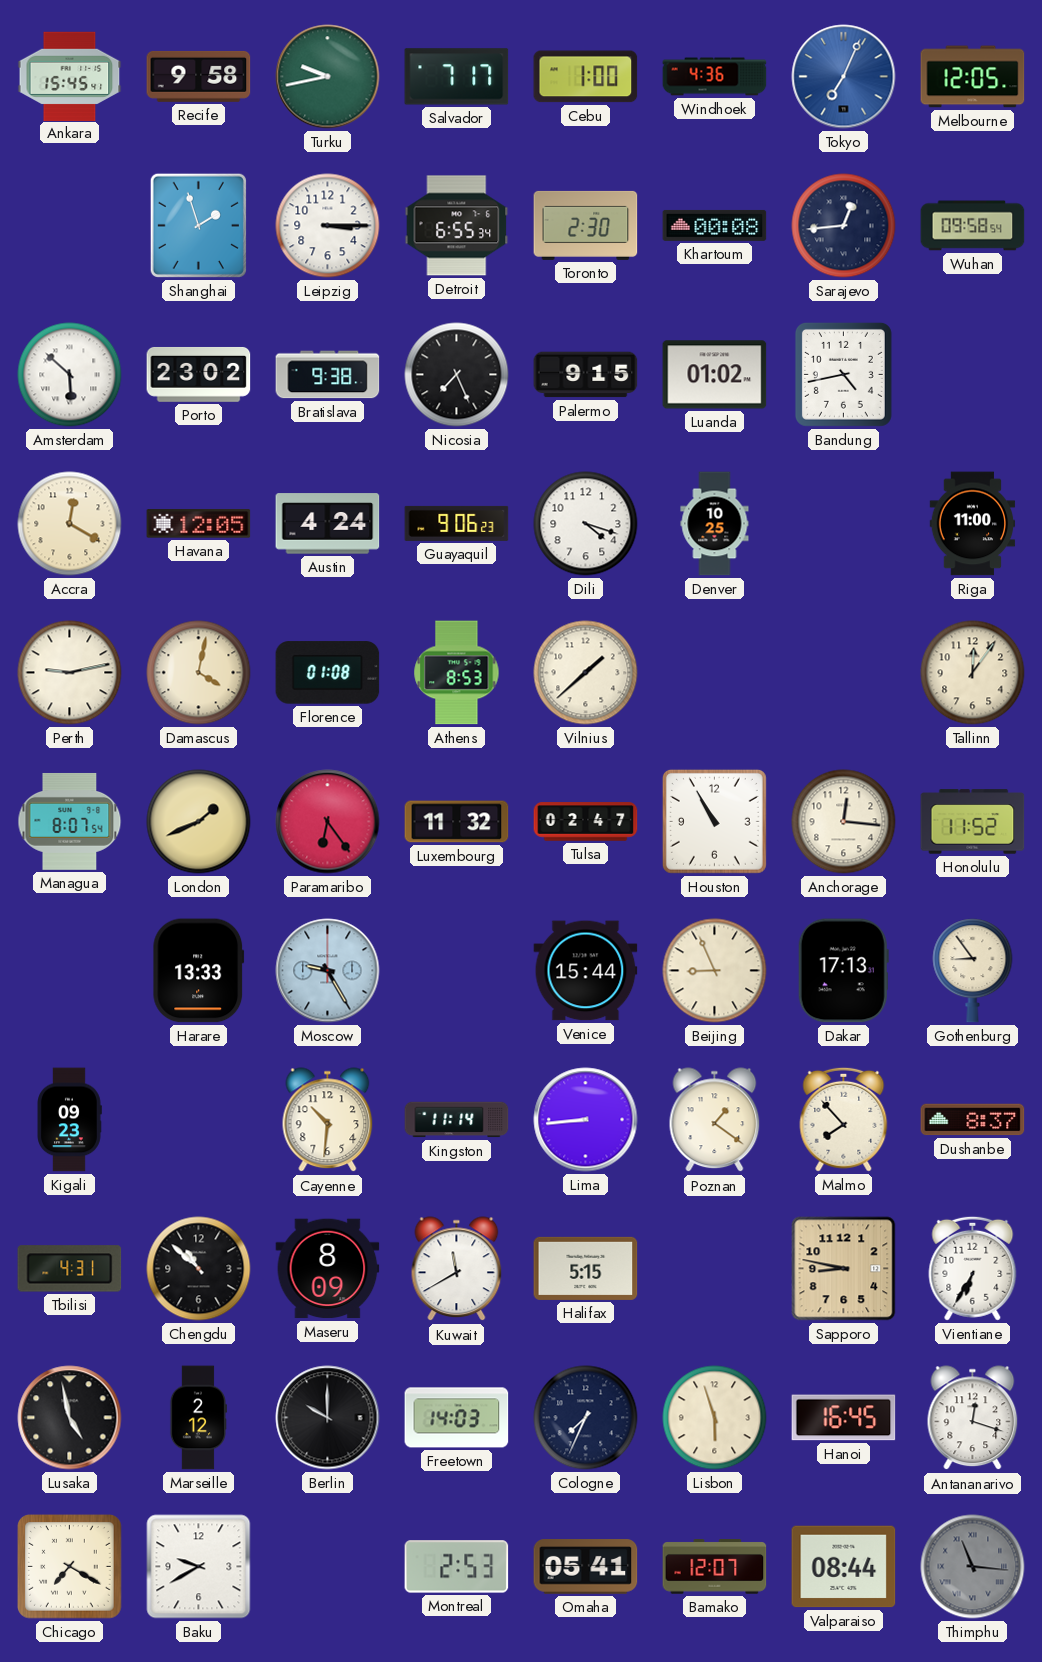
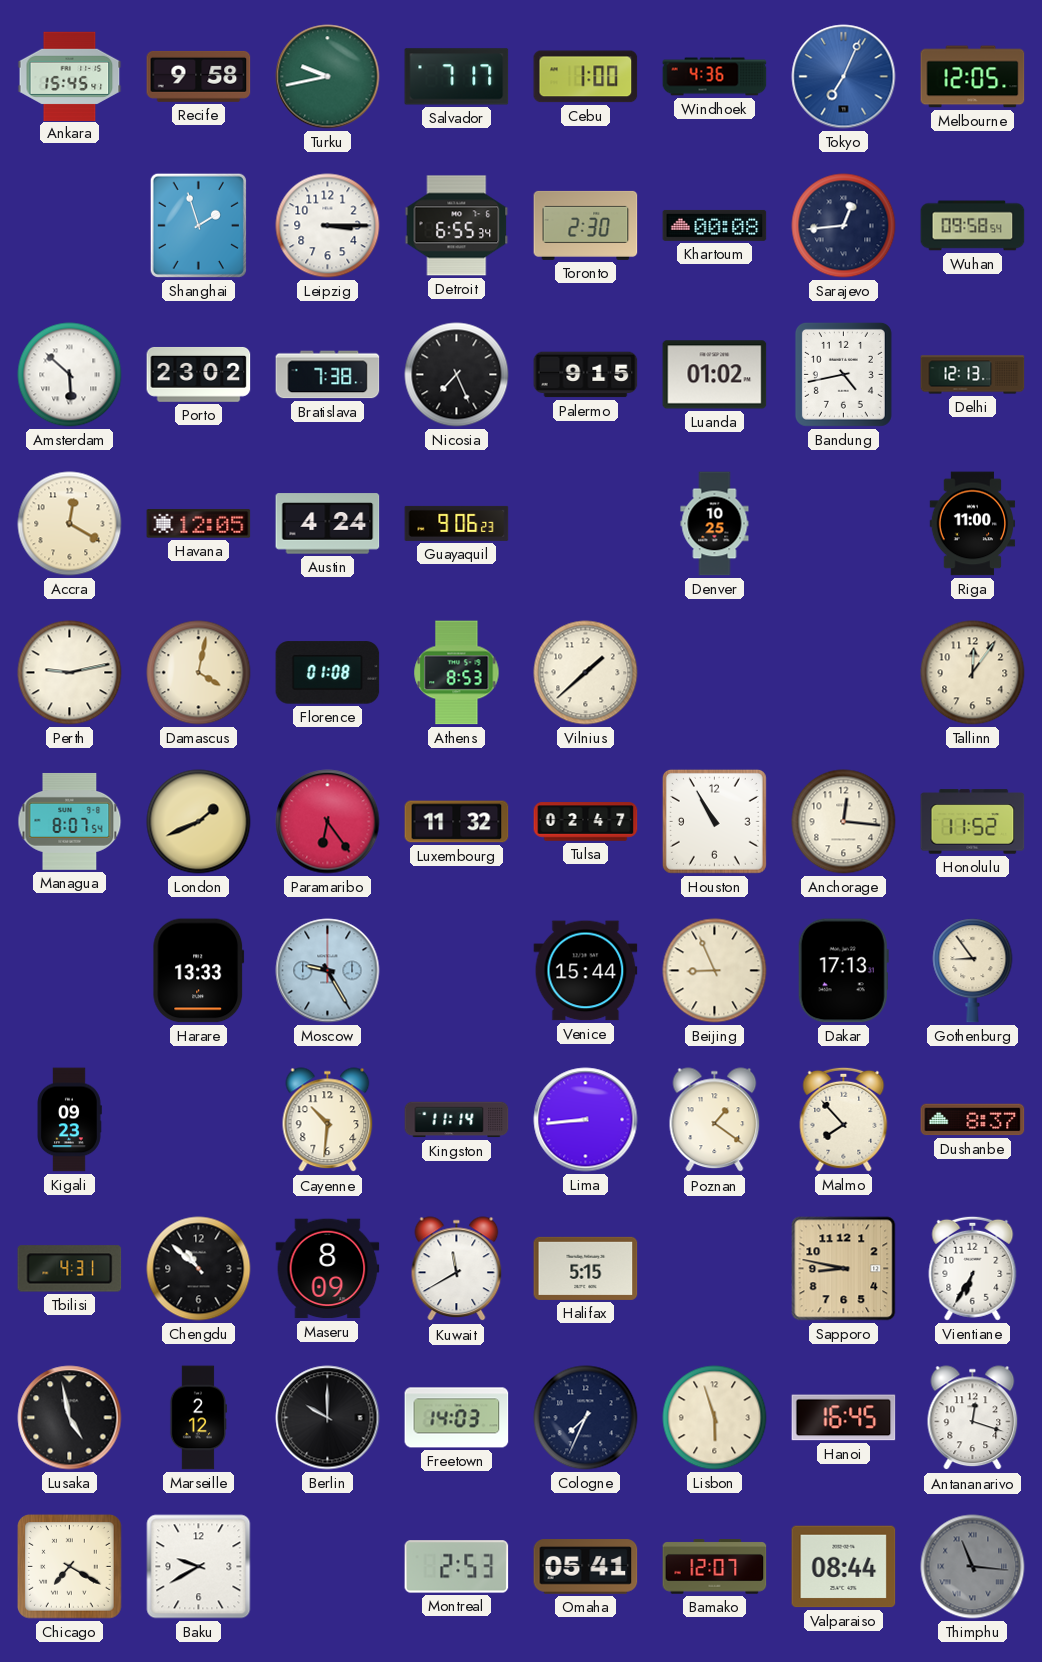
Bratislava: 9:38 -> 7:38 (328, 375)
Delhi: none -> 12:13 (973, 375)
Dili: 4:18 -> none (586, 524)
